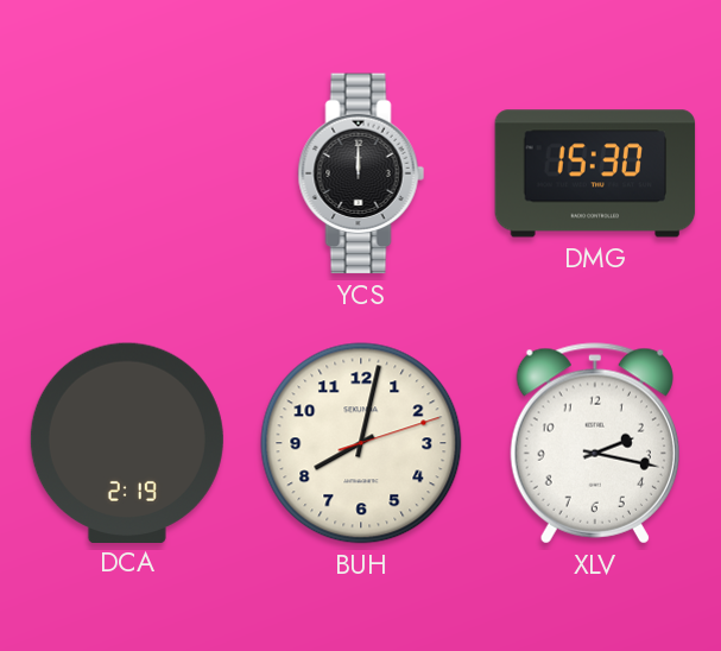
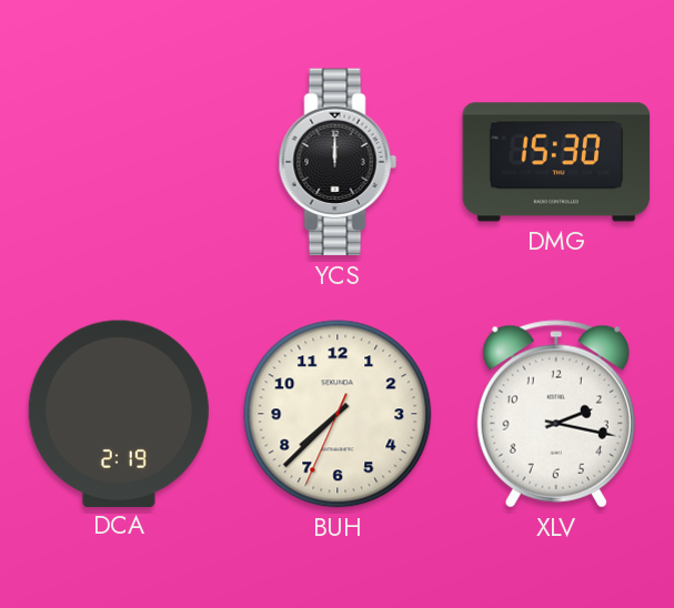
BUH: 8:02 -> 7:37 (338, 414)
